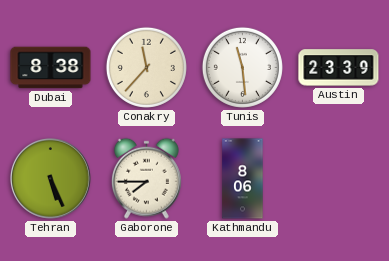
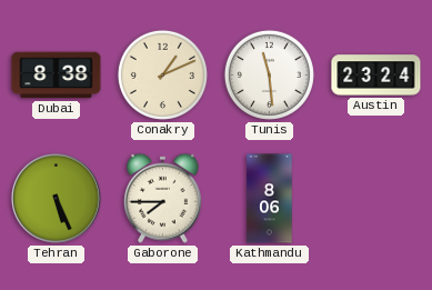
Conakry: 11:37 -> 1:11 (162, 74)
Austin: 23:39 -> 23:24 (376, 76)
